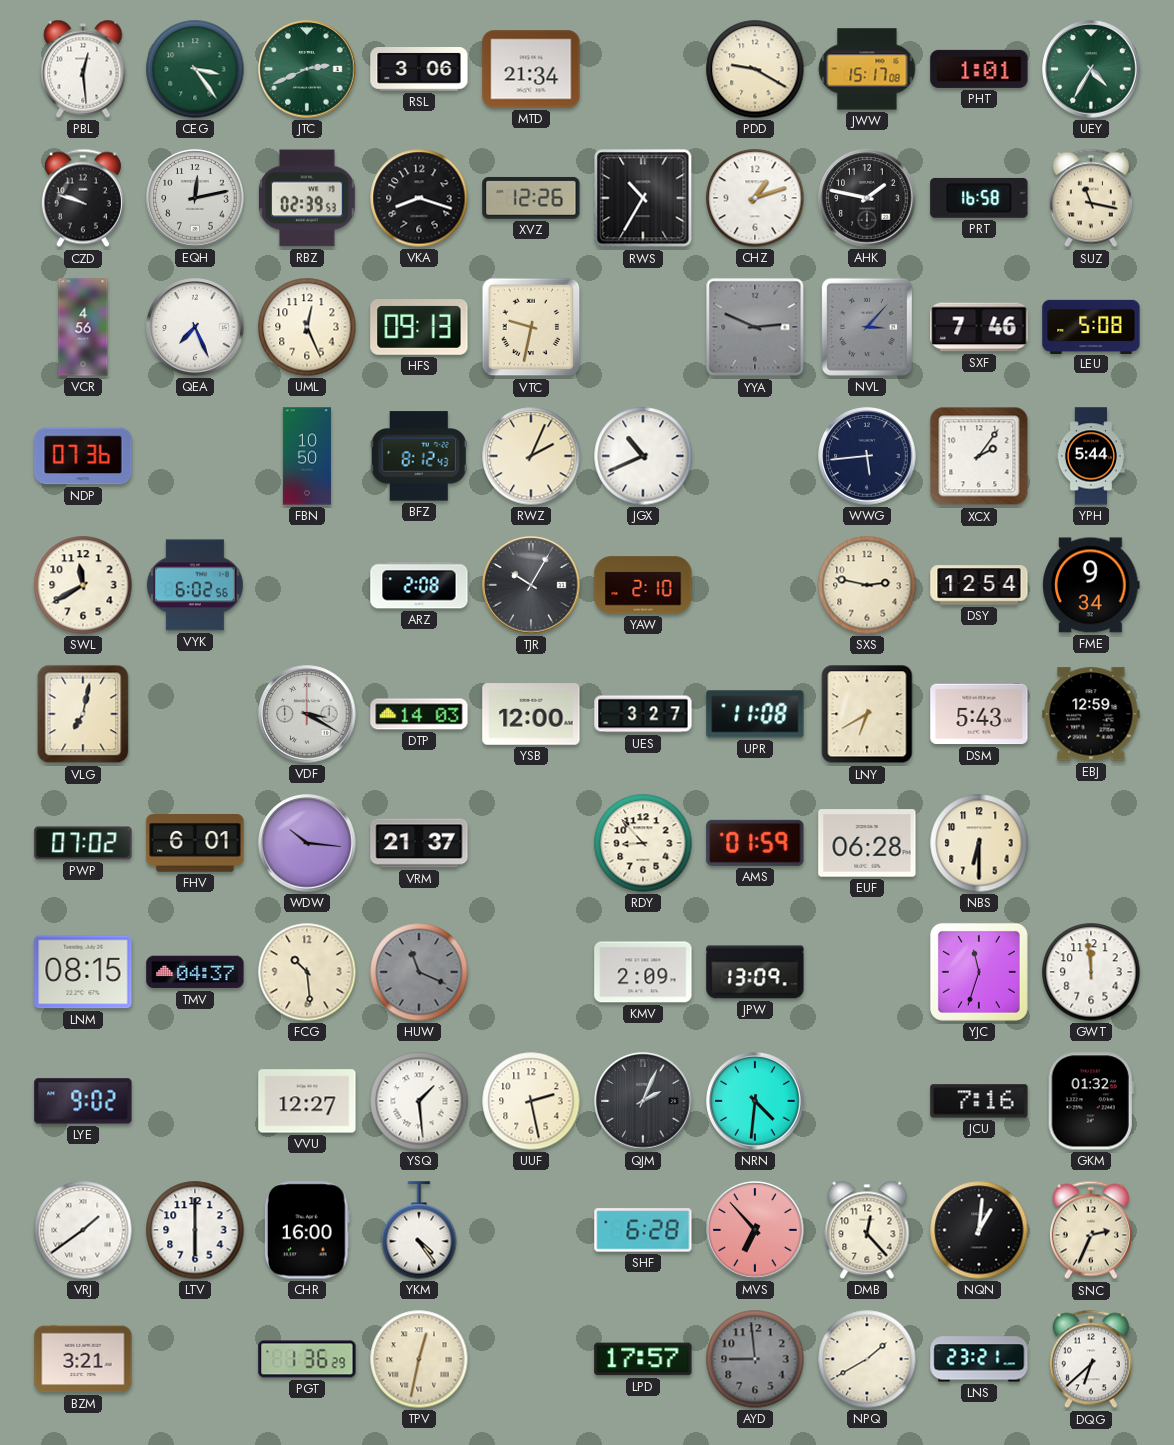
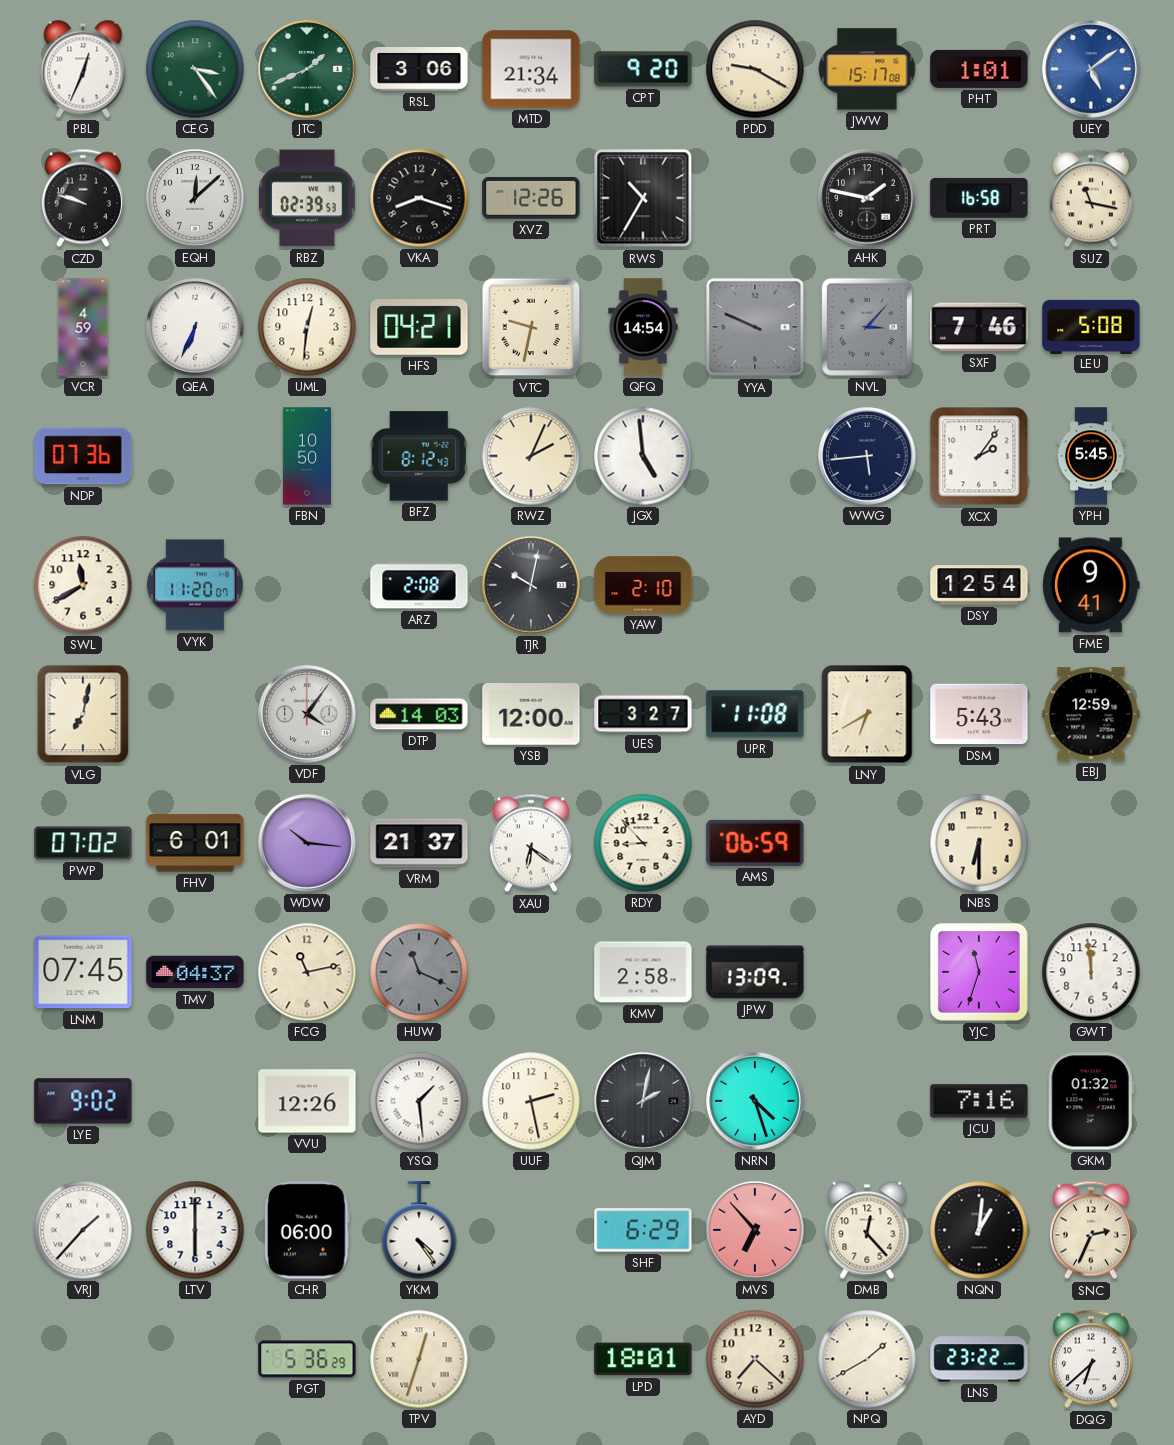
PBL: 12:29 -> 12:34 (83, 69)
JTC: 2:41 -> 1:41 (307, 69)
CPT: none -> 9:20 (643, 69)
UEY: 4:35 -> 5:09 (1091, 69)
UEY dial: green -> blue (1091, 69)
EQH: 12:13 -> 12:08 (195, 198)
CHZ: 1:12 -> none (755, 198)
VCR: 4:56 -> 4:59 (83, 327)
QEA: 7:26 -> 6:34 (195, 327)
UML: 12:26 -> 12:31 (307, 327)
HFS: 09:13 -> 04:21 (419, 328)
QFQ: none -> 14:54 (643, 327)
YYA: 2:49 -> 9:49 (755, 327)
JGX: 10:41 -> 4:59 (643, 456)
YPH: 5:44 -> 5:45 (1091, 456)
VYK: 6:02 -> 11:20 (195, 585)
TJR: 10:05 -> 10:02 (531, 585)
SXS: 2:47 -> none (867, 585)
FME: 9:34 -> 9:41 (1091, 585)
VDF: 3:20 -> 4:06 (307, 714)
XAU: none -> 6:21 (531, 843)
AMS: 01:59 -> 06:59 (755, 843)
EUF: 06:28 -> none (867, 843)
LNM: 08:15 -> 07:45 (83, 972)
FCG: 10:29 -> 11:13 (307, 972)
KMV: 2:09 -> 2:58 (643, 972)
VVU: 12:27 -> 12:26 (307, 1101)
QJM: 2:04 -> 2:02 (643, 1101)
NRN: 4:31 -> 4:27 (755, 1101)
VRJ: 1:39 -> 1:37 (83, 1230)
CHR: 16:00 -> 06:00 (307, 1230)
SHF: 6:28 -> 6:29 (643, 1230)
BZM: 3:21 -> none (83, 1359)
PGT: 1:36 -> 5:36 (307, 1359)
TPV: 12:32 -> 12:33 (419, 1359)
LPD: 17:57 -> 18:01 (643, 1359)
AYD: 8:59 -> 7:22 (755, 1359)
AYD dial: grey -> cream (755, 1359)
LNS: 23:21 -> 23:22 (979, 1359)
